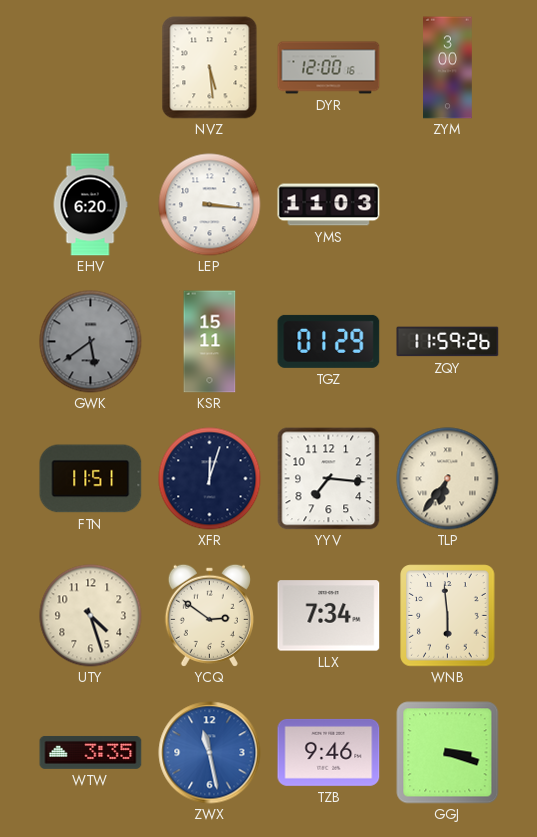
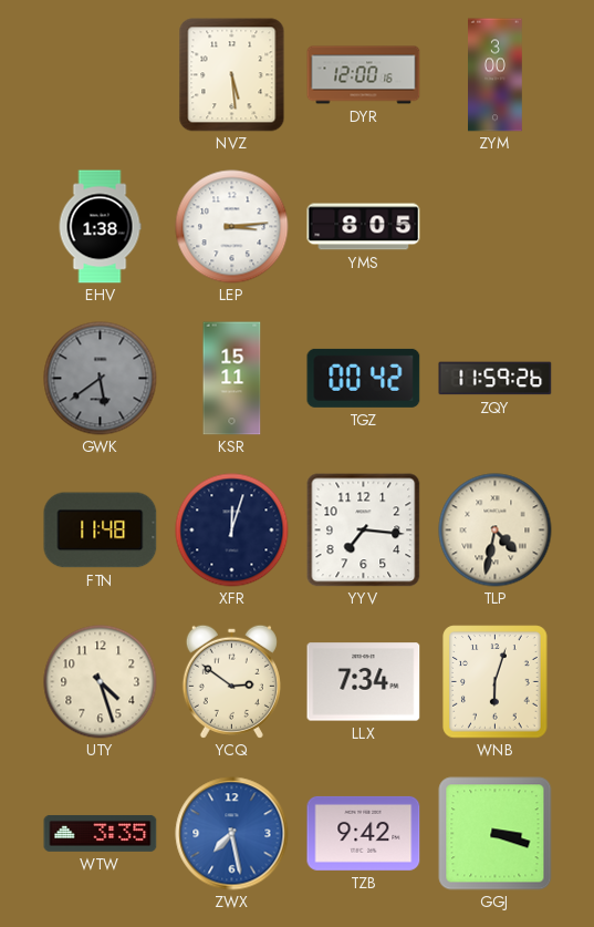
EHV: 6:20 -> 1:38 (100, 227)
LEP: 3:16 -> 3:14 (232, 227)
YMS: 11:03 -> 8:05 (364, 227)
TGZ: 01:29 -> 00:42 (364, 378)
FTN: 11:51 -> 11:48 (101, 531)
TLP: 6:36 -> 4:32 (496, 531)
WNB: 5:59 -> 6:03 (496, 682)
ZWX: 11:28 -> 7:28 (232, 834)
TZB: 9:46 -> 9:42 (364, 833)
